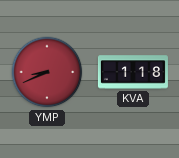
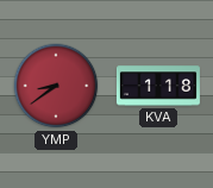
YMP: 8:41 -> 8:39 (56, 86)
